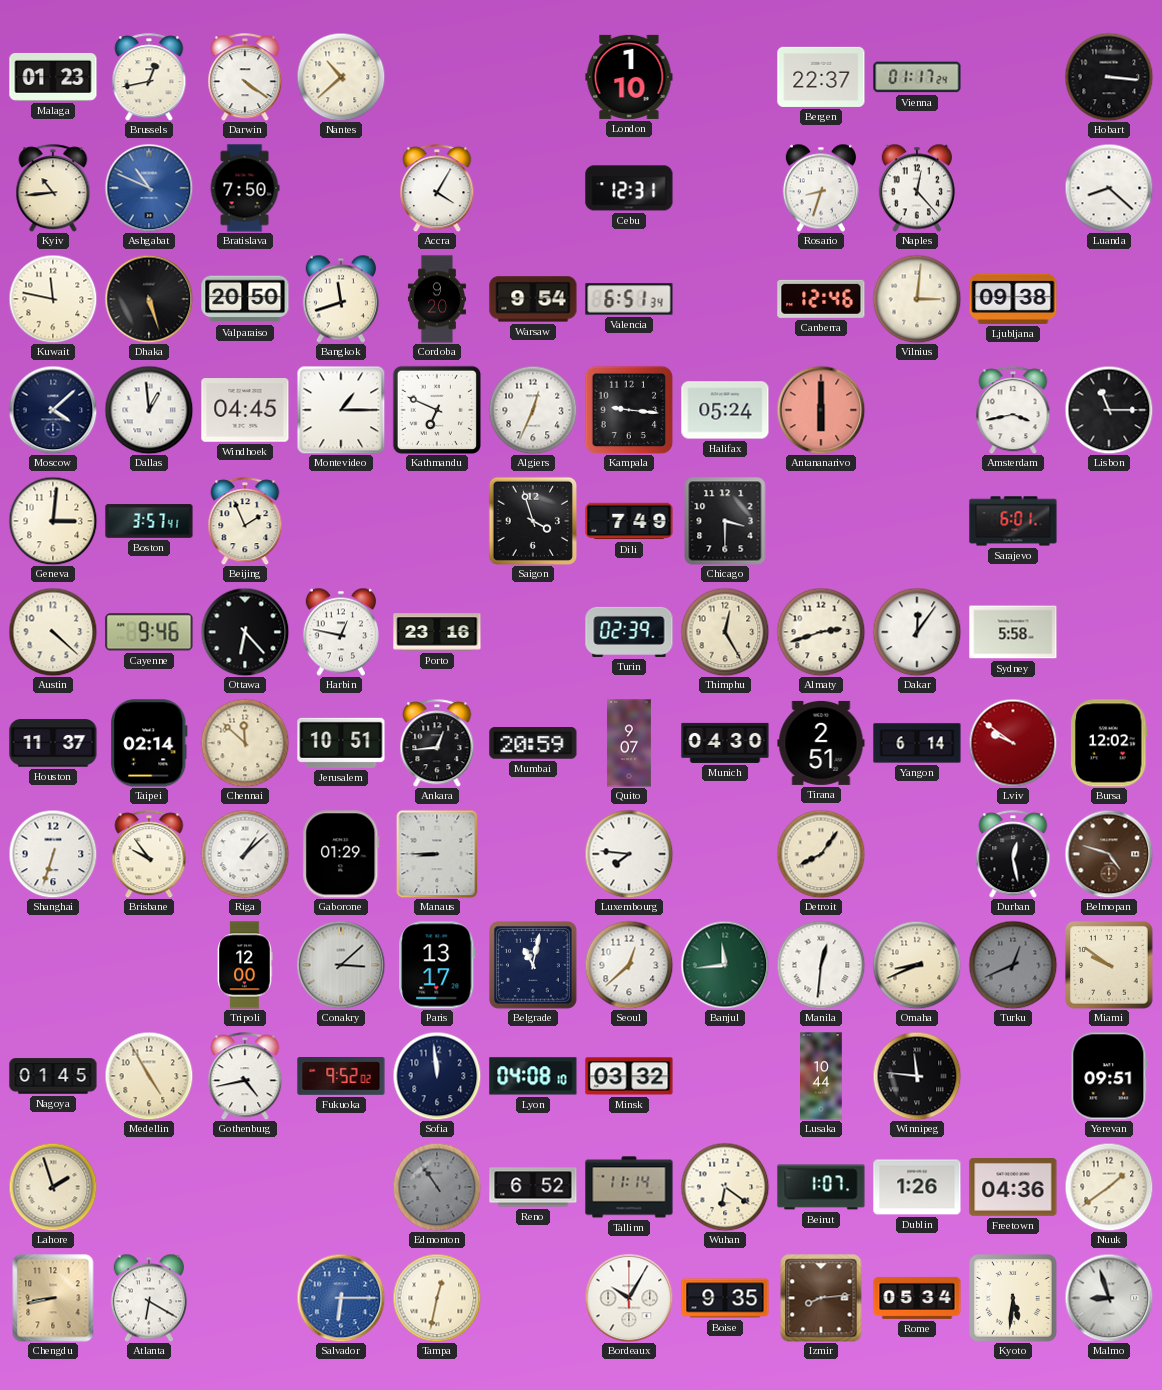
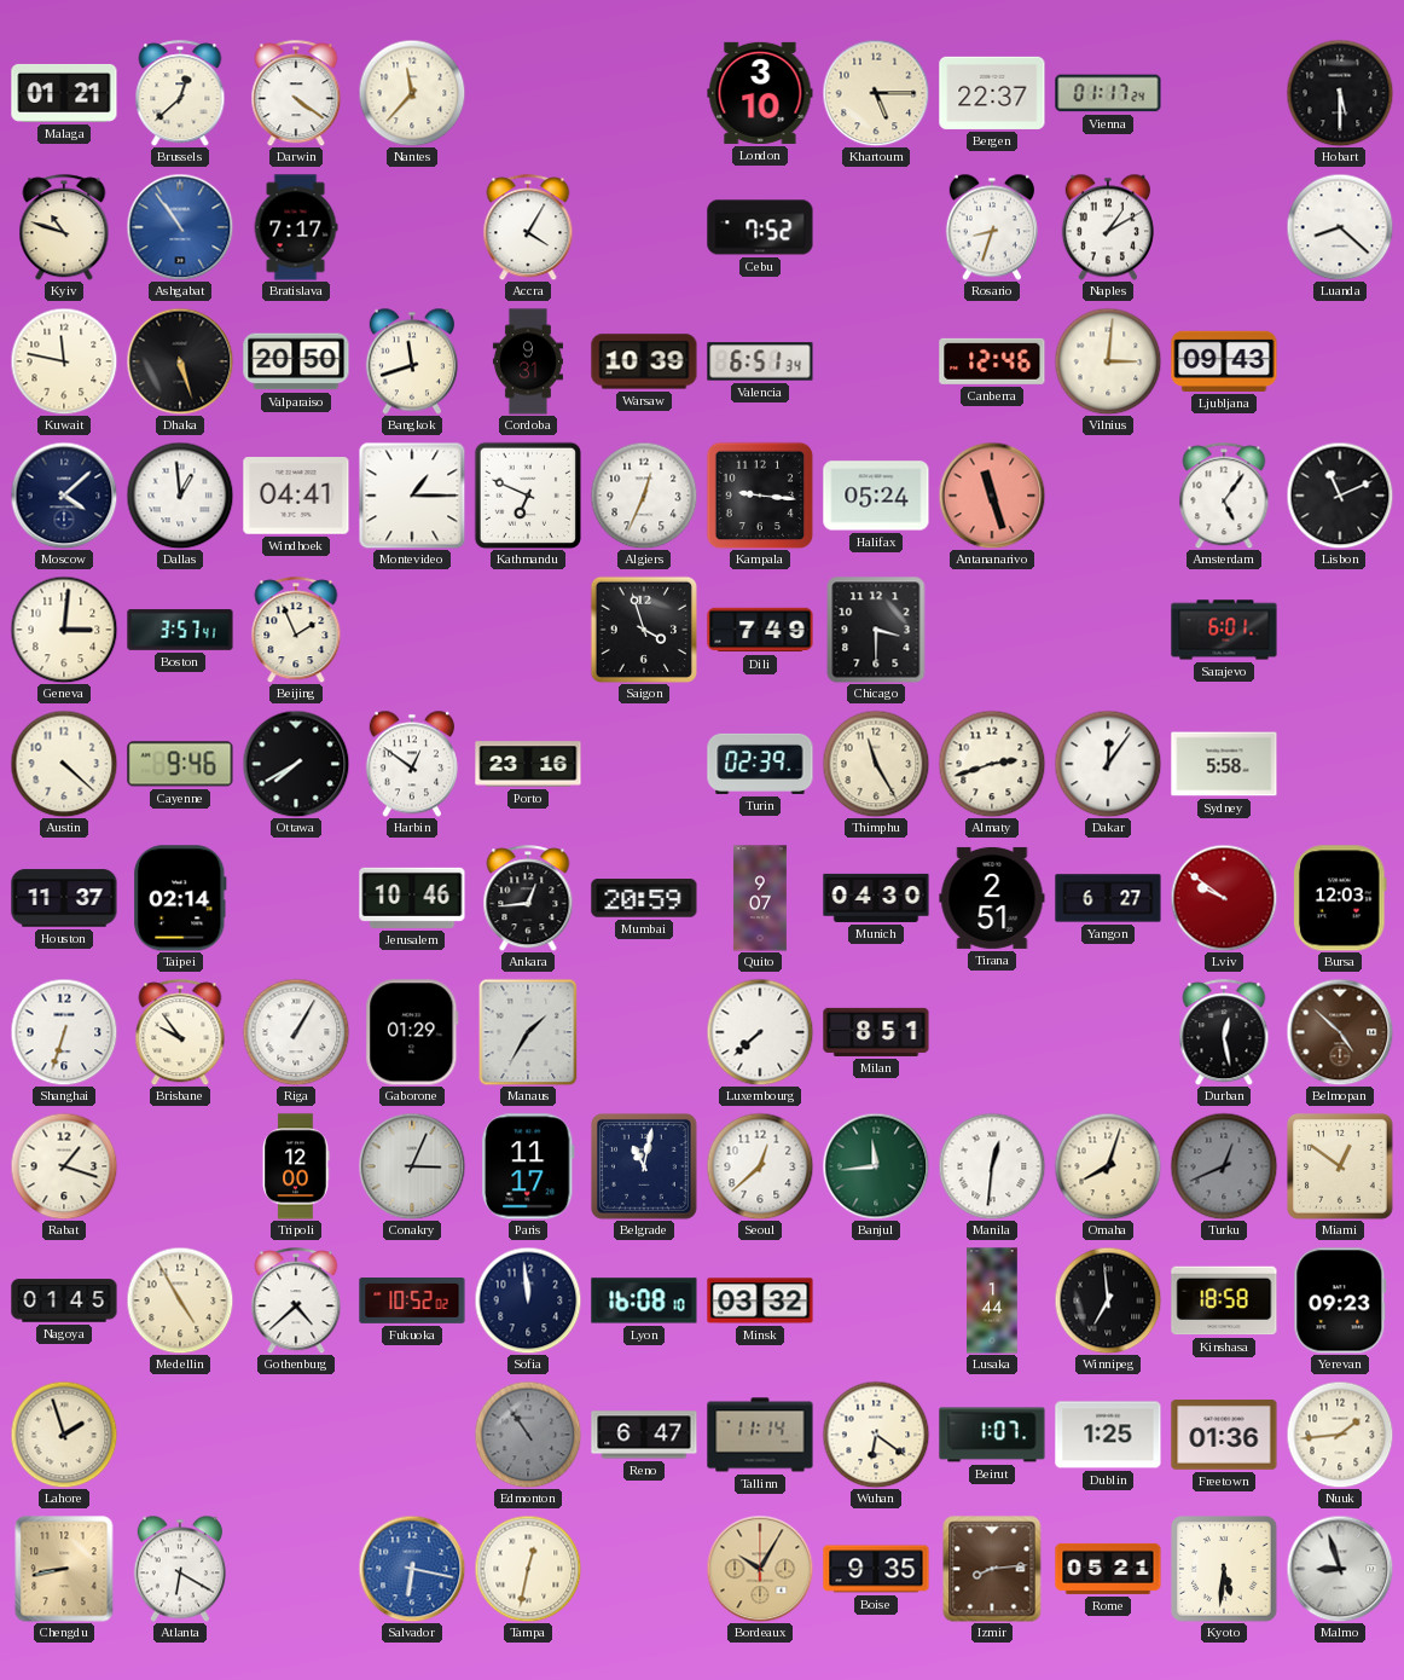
Malaga: 01:23 -> 01:21 (64, 93)
Brussels: 12:43 -> 12:38 (180, 93)
Nantes: 10:38 -> 11:37 (412, 93)
London: 1:10 -> 3:10 (760, 93)
Khartoum: none -> 5:15 (876, 93)
Hobart: 3:16 -> 5:30 (1340, 93)
Kyiv: 10:44 -> 10:48 (64, 227)
Ashgabat: 10:49 -> 10:54 (180, 227)
Bratislava: 7:50 -> 7:17 (296, 227)
Cebu: 12:31 -> 7:52 (760, 227)
Naples: 12:23 -> 1:10 (1108, 227)
Cordoba: 9:20 -> 9:31 (528, 361)
Warsaw: 9:54 -> 10:39 (644, 361)
Ljubljana: 09:38 -> 09:43 (1224, 361)
Windhoek: 04:45 -> 04:41 (296, 496)
Antananarivo: 6:00 -> 11:27 (992, 496)
Amsterdam: 3:43 -> 5:06 (1224, 496)
Lisbon: 11:15 -> 11:11 (1340, 496)
Ottawa: 6:23 -> 7:40 (296, 764)
Harbin: 12:47 -> 12:51 (412, 764)
Thimphu: 12:25 -> 11:25 (876, 764)
Chennai: 11:52 -> none (245, 743)
Jerusalem: 10:51 -> 10:46 (412, 898)
Yangon: 6:14 -> 6:27 (1108, 898)
Bursa: 12:02 -> 12:03 (1340, 898)
Riga: 1:08 -> 1:05 (296, 1032)
Manaus: 8:45 -> 1:35 (528, 1032)
Luxembourg: 7:46 -> 7:38 (760, 1032)
Milan: none -> 8:51 (876, 1032)
Detroit: 8:06 -> none (821, 854)
Belmopan: 4:48 -> 4:52 (1340, 1032)
Rabat: none -> 1:18 (64, 1166)
Conakry: 3:08 -> 3:04 (412, 1166)
Paris: 13:17 -> 11:17 (528, 1166)
Omaha: 8:41 -> 8:03 (1108, 1166)
Miami: 9:51 -> 12:51 (1341, 1168)
Gothenburg: 4:43 -> 4:38 (296, 1300)
Fukuoka: 9:52 -> 10:52 (412, 1302)
Lyon: 04:08 -> 16:08 (644, 1300)
Lusaka: 10:44 -> 1:44 (992, 1300)
Winnipeg: 11:46 -> 6:59 (1108, 1300)
Kinshasa: none -> 18:58 (1224, 1300)
Yerevan: 09:51 -> 09:23 (1340, 1300)
Reno: 6:52 -> 6:47 (644, 1435)
Dublin: 1:26 -> 1:25 (1108, 1435)
Freetown: 04:36 -> 01:36 (1224, 1436)
Nuuk: 1:39 -> 1:44 (1340, 1435)
Salvador: 6:15 -> 6:17 (412, 1569)
Bordeaux dial: white -> champagne (760, 1569)
Rome: 05:34 -> 05:21 (1108, 1569)
